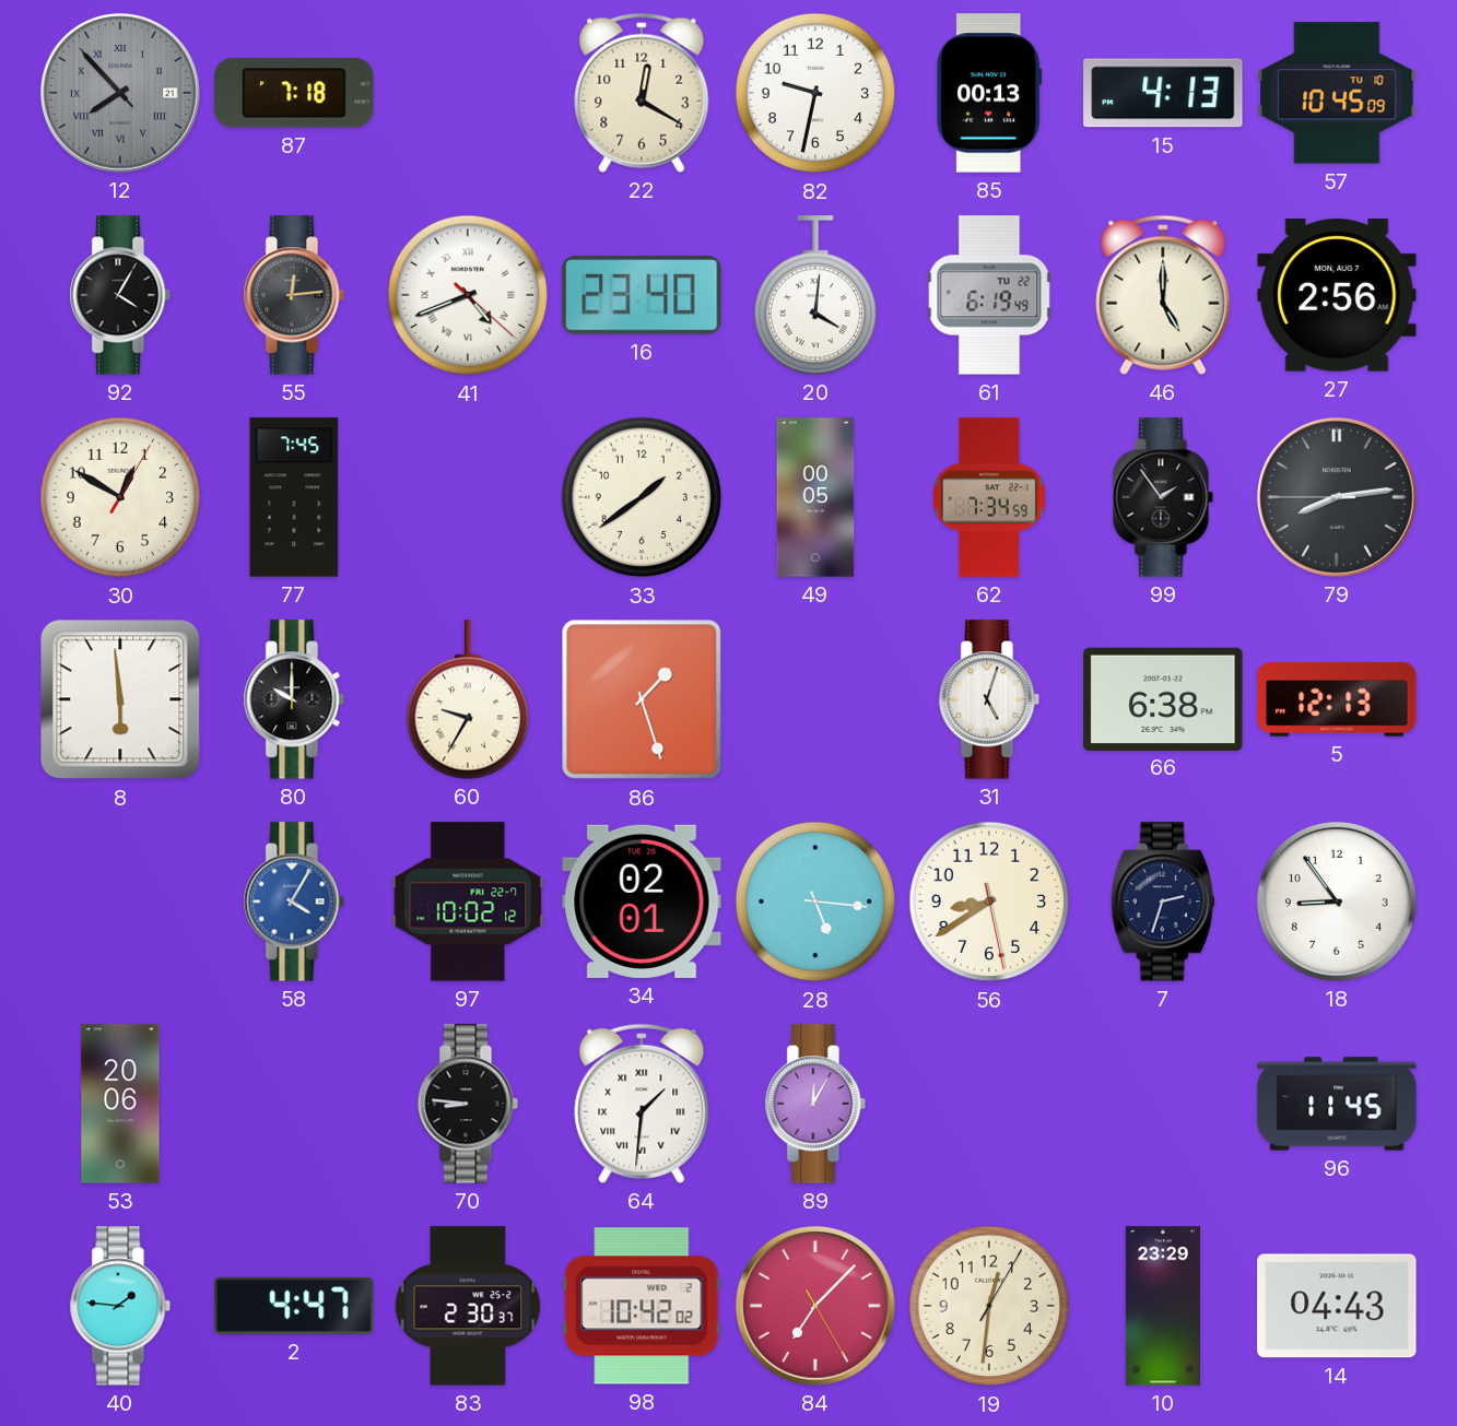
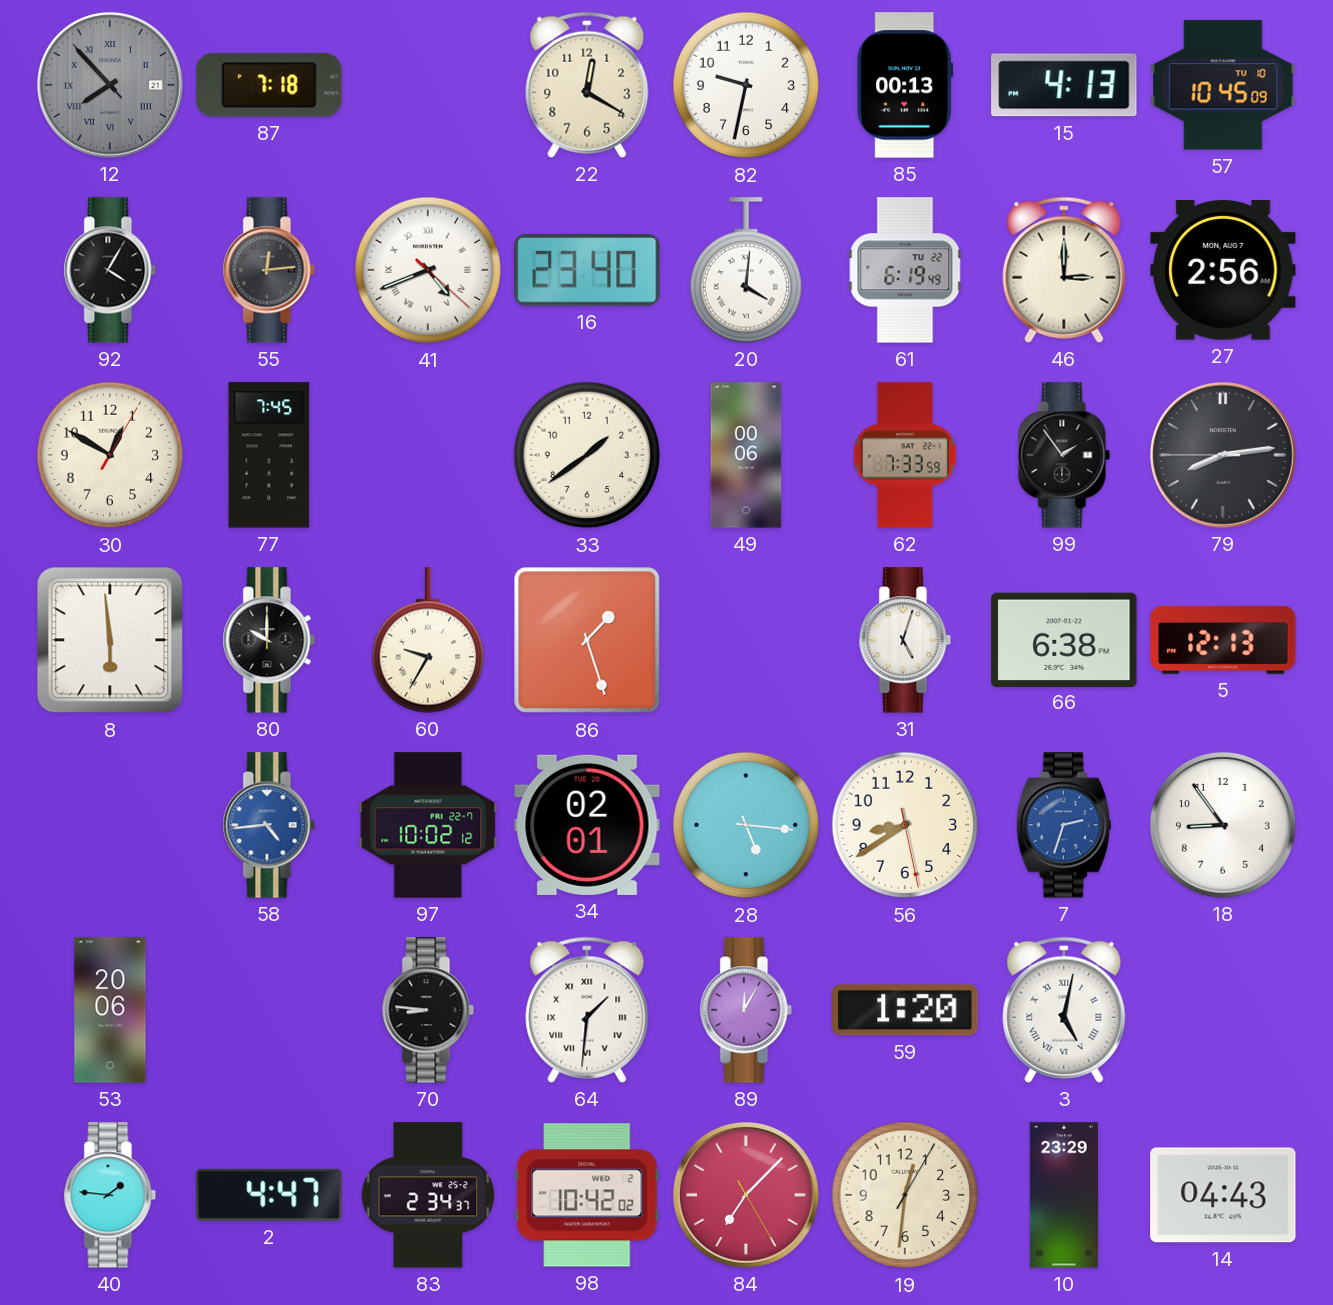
46: 5:00 -> 3:00 (1064, 270)
49: 00:05 -> 00:06 (746, 455)
62: 7:34 -> 7:33 (905, 455)
58: 4:05 -> 4:44 (269, 825)
7 dial: navy -> blue (1064, 825)
59: none -> 1:20 (905, 1010)
3: none -> 5:02 (1064, 1010)
96: 11:45 -> none (1337, 1104)
83: 2:30 -> 2:34 (428, 1195)
